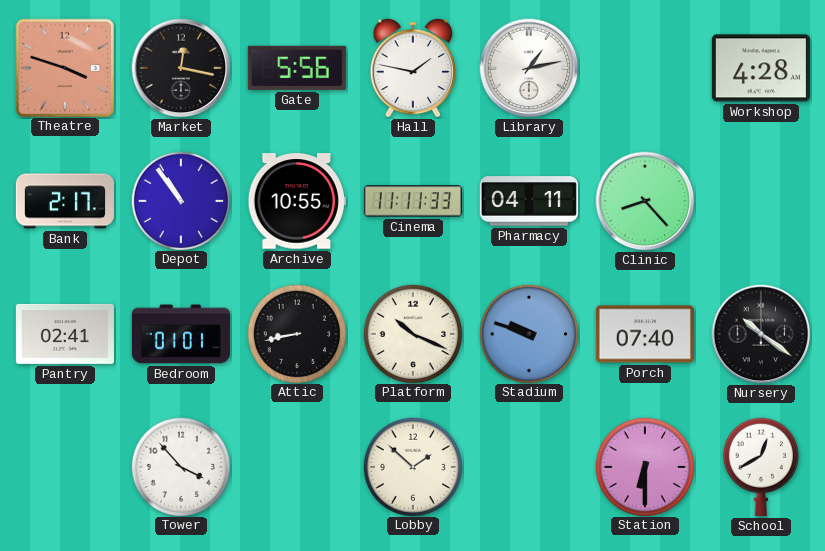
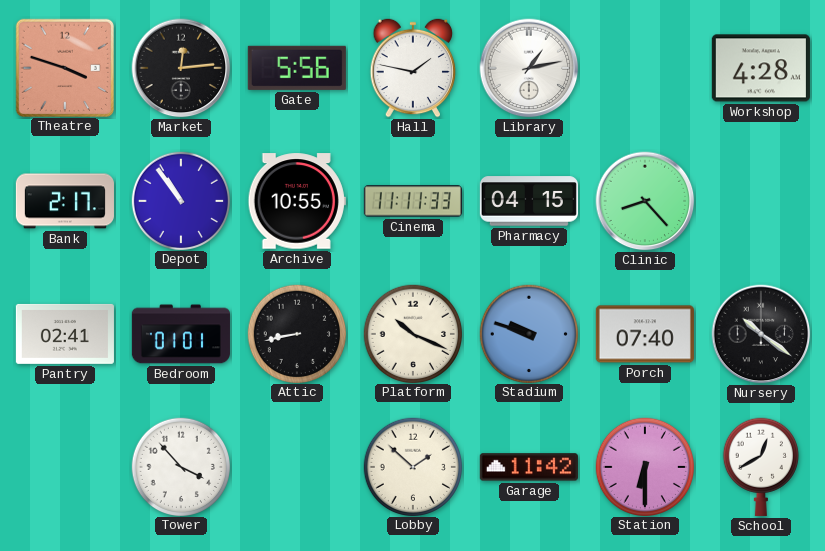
Market: 12:17 -> 12:14 (181, 68)
Pharmacy: 04:11 -> 04:15 (529, 201)
Garage: none -> 11:42 (529, 467)
